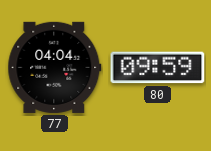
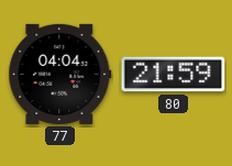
80: 09:59 -> 21:59 (174, 75)
